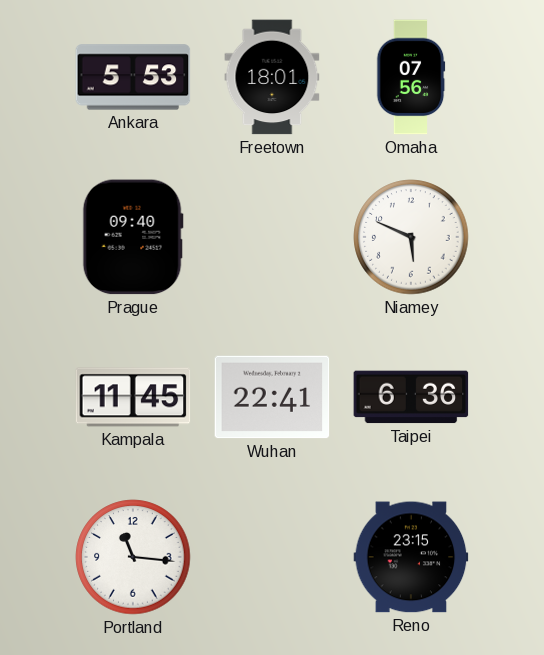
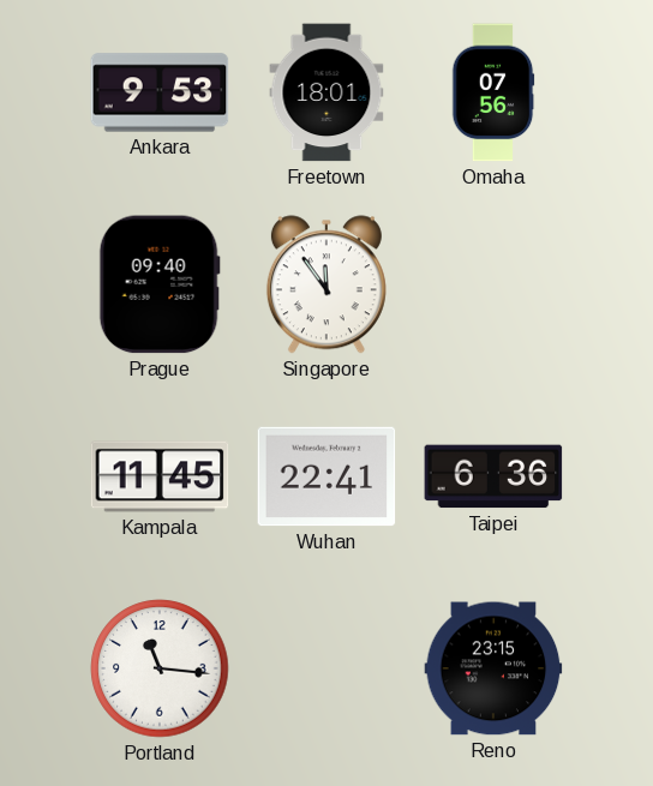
Ankara: 5:53 -> 9:53 (160, 92)
Singapore: none -> 11:54 (326, 284)
Niamey: 5:49 -> none (411, 237)
